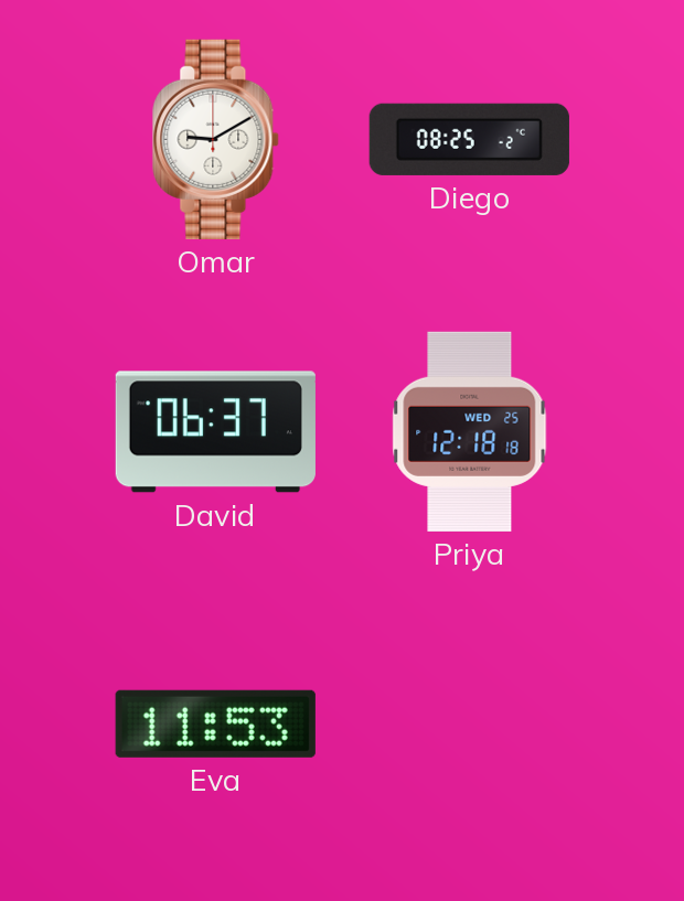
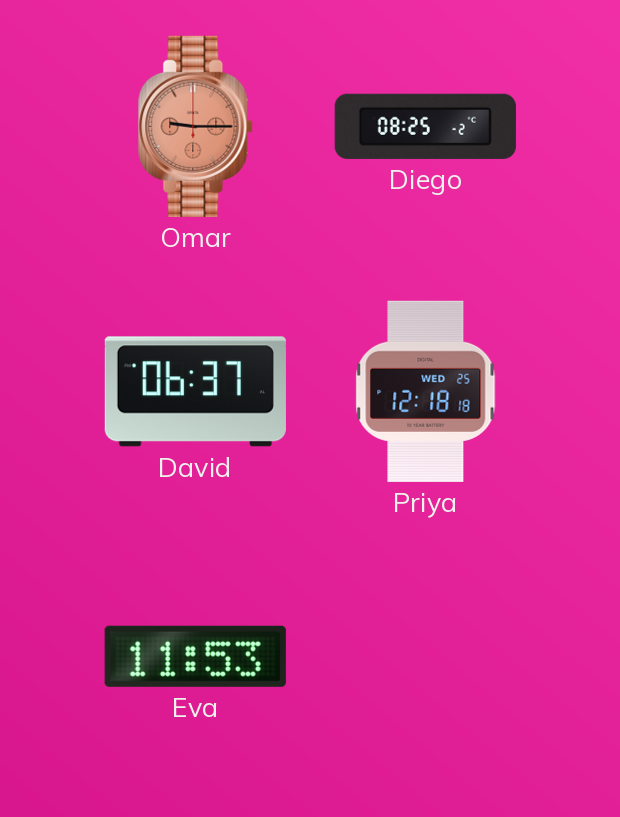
Omar: 9:10 -> 9:15 (196, 126)
Omar dial: white -> salmon (196, 126)
